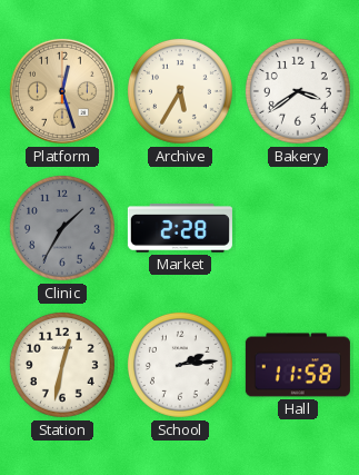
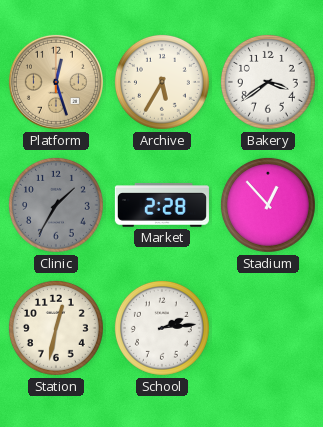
Stadium: none -> 12:53 (268, 205)
Hall: 11:58 -> none (298, 365)
